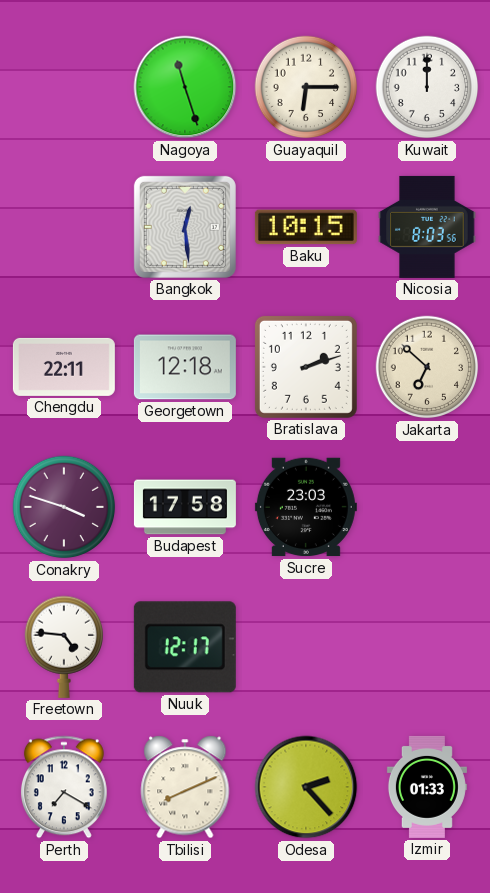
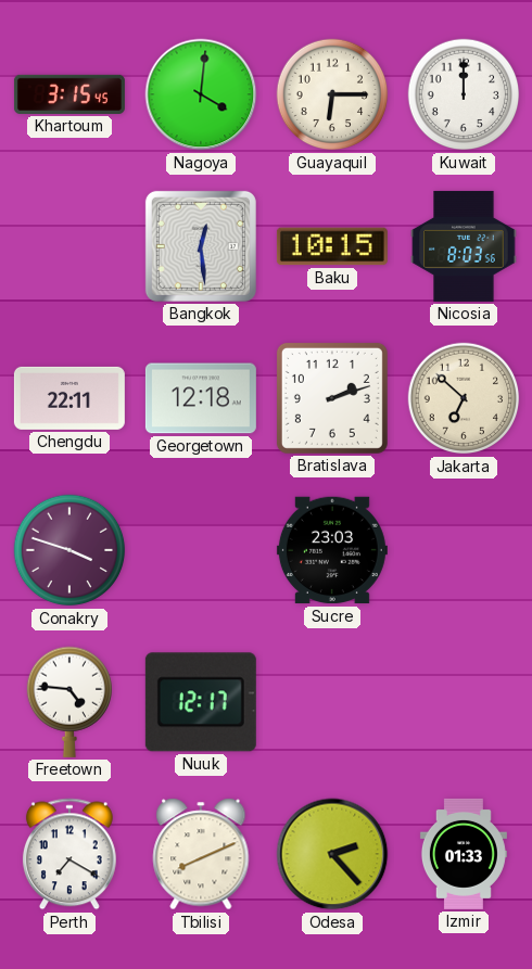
Khartoum: none -> 3:15 (69, 94)
Nagoya: 11:27 -> 4:01 (201, 94)
Budapest: 17:58 -> none (185, 507)
